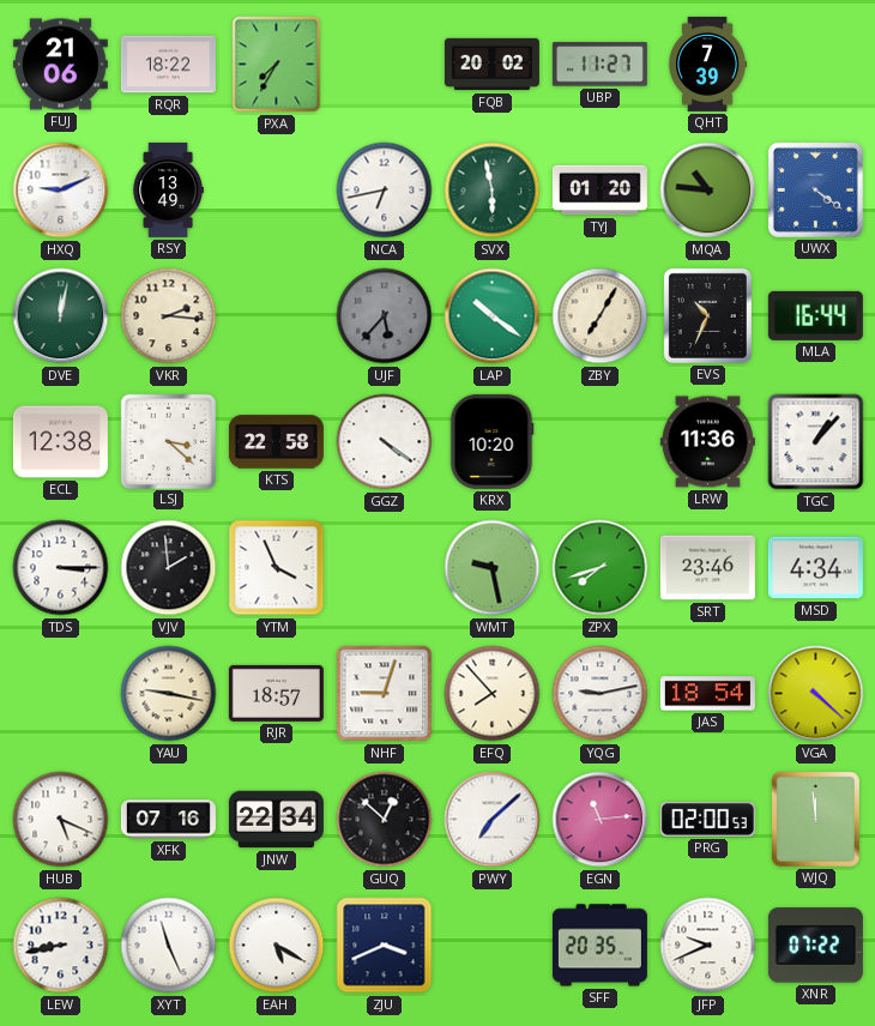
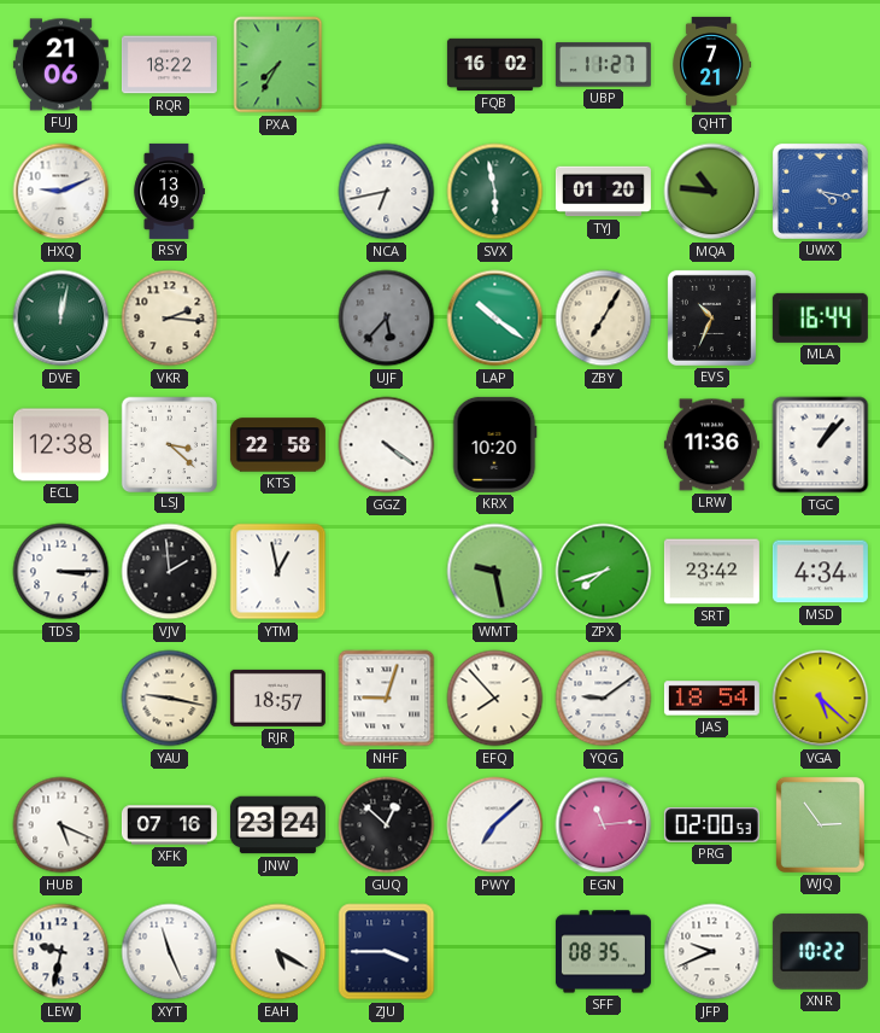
FQB: 20:02 -> 16:02 (494, 65)
QHT: 7:39 -> 7:21 (712, 64)
UWX: 4:21 -> 4:17 (820, 191)
YTM: 3:56 -> 12:58 (278, 572)
SRT: 23:46 -> 23:42 (711, 572)
YQG: 9:13 -> 9:09 (604, 699)
VGA: 4:22 -> 5:22 (821, 699)
JNW: 22:34 -> 23:24 (277, 825)
WJQ: 11:59 -> 2:54 (820, 824)
LEW: 8:43 -> 9:32 (61, 952)
ZJU: 3:41 -> 3:45 (387, 952)
SFF: 20:35 -> 08:35 (603, 952)
XNR: 07:22 -> 10:22 (820, 952)
